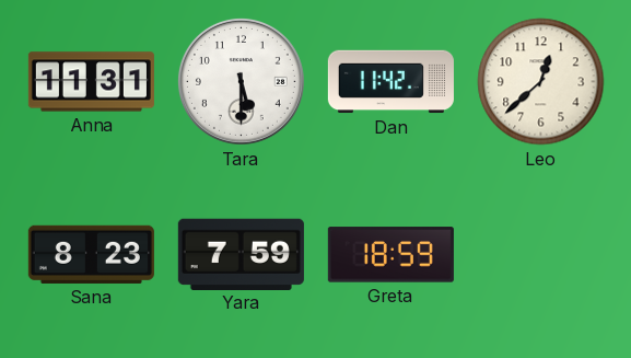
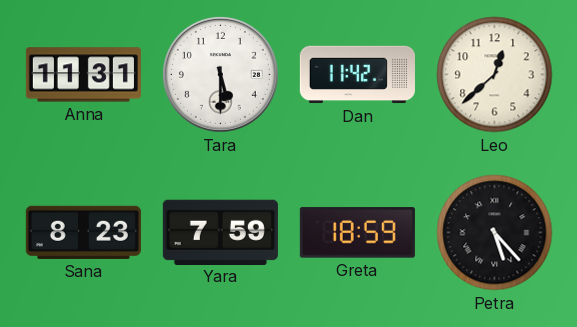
Petra: none -> 5:23 (495, 233)
